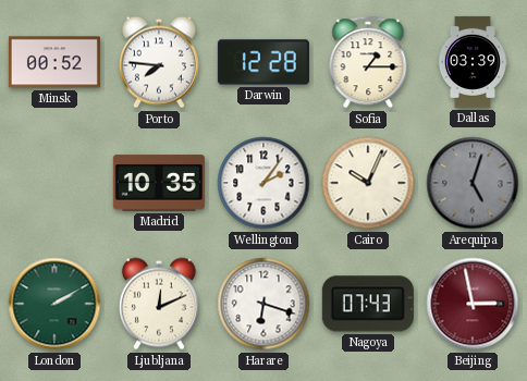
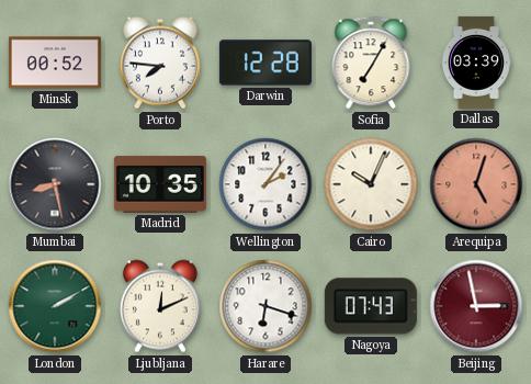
Sofia: 1:15 -> 7:05 (371, 63)
Mumbai: none -> 8:28 (55, 184)
Arequipa dial: grey -> salmon (476, 184)
